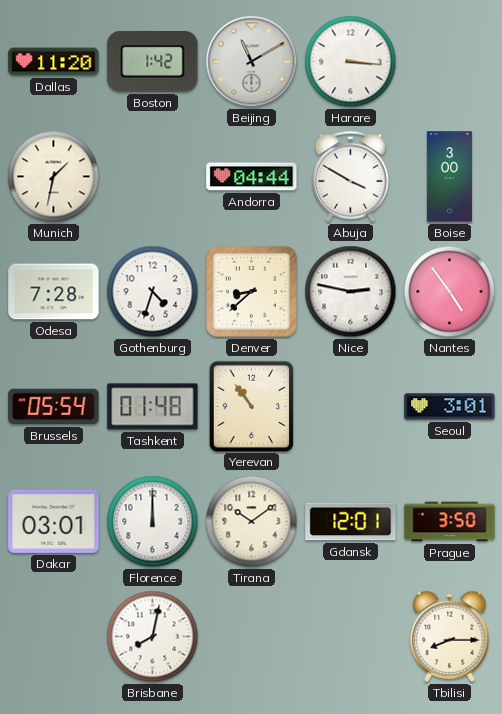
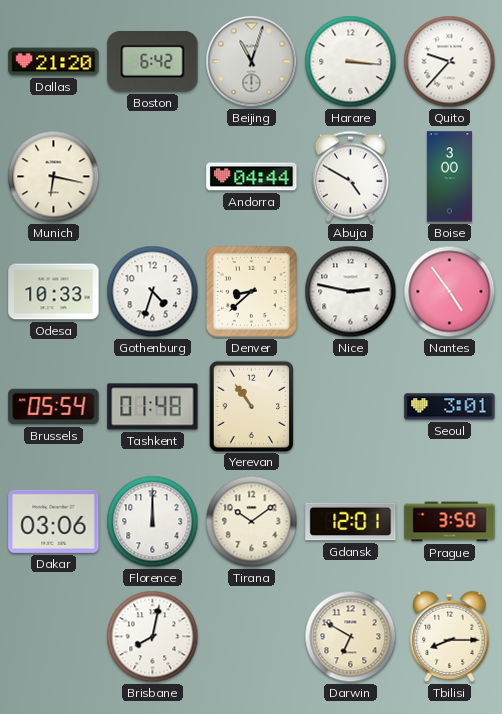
Dallas: 11:20 -> 21:20 (54, 62)
Boston: 1:42 -> 6:42 (153, 62)
Beijing: 11:10 -> 11:03 (252, 62)
Quito: none -> 9:37 (450, 62)
Munich: 1:32 -> 6:17 (54, 177)
Abuja: 3:50 -> 4:50 (350, 176)
Odesa: 7:28 -> 10:33 (54, 292)
Dakar: 03:01 -> 03:06 (54, 521)
Darwin: none -> 6:50 (351, 637)
